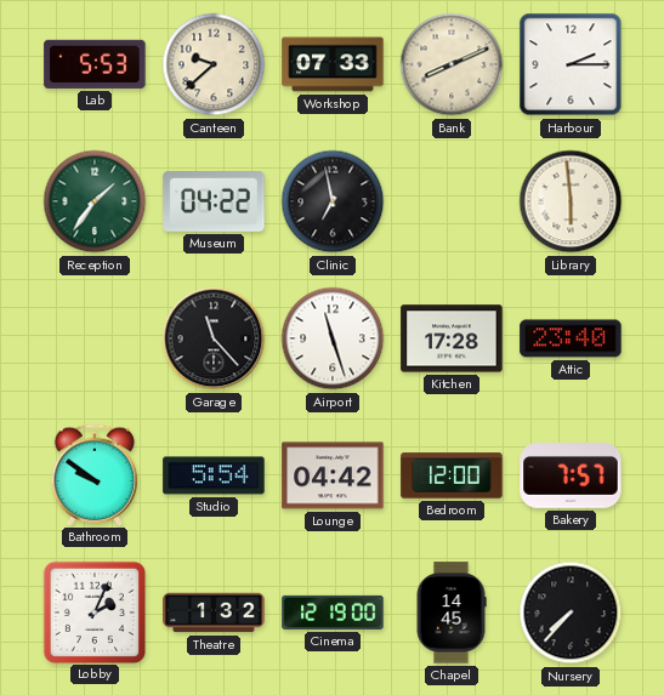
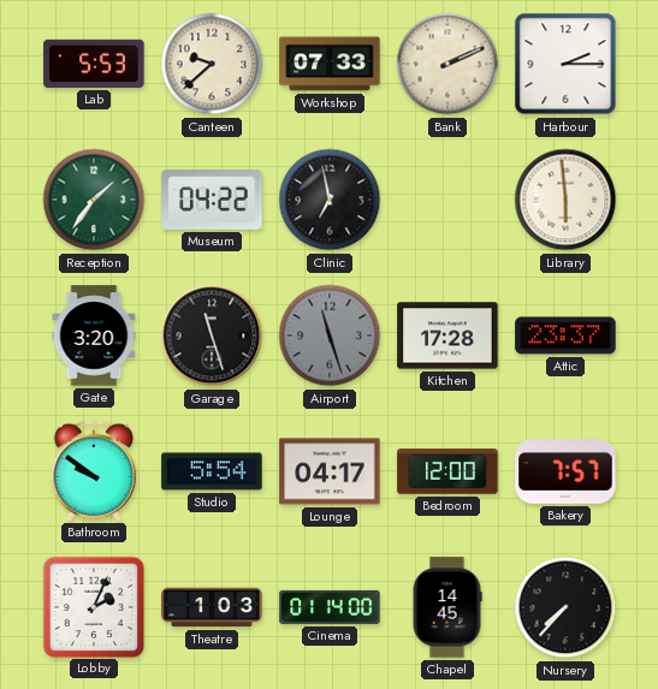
Bank: 8:11 -> 2:11 (447, 64)
Gate: none -> 3:20 (94, 335)
Garage: 11:23 -> 11:27 (212, 335)
Airport dial: white -> grey (330, 335)
Attic: 23:40 -> 23:37 (565, 335)
Lounge: 04:42 -> 04:17 (330, 471)
Theatre: 1:32 -> 1:03 (212, 607)
Cinema: 12:19 -> 01:14 (330, 607)
